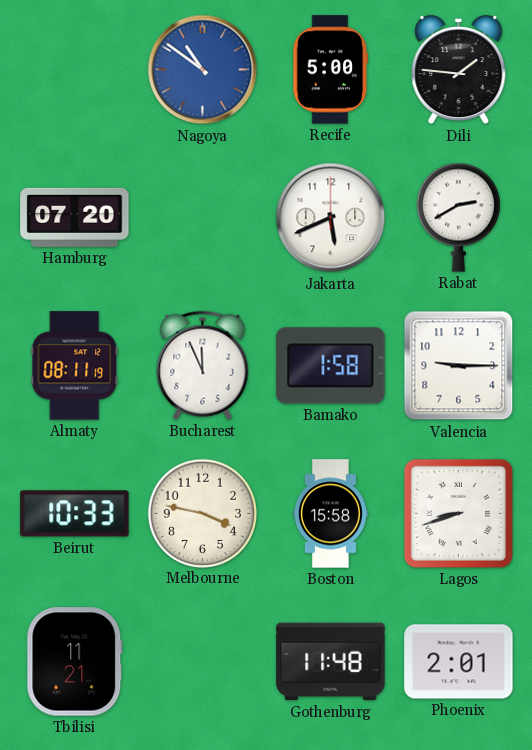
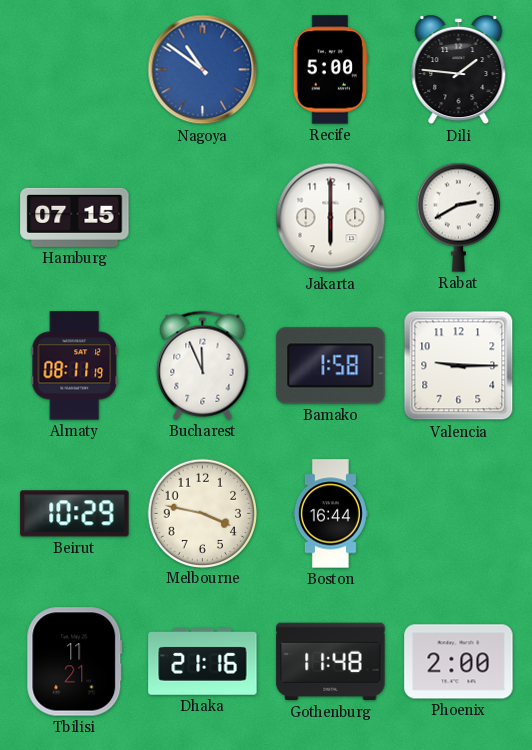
Hamburg: 07:20 -> 07:15 (75, 217)
Jakarta: 5:41 -> 6:00 (331, 218)
Beirut: 10:33 -> 10:29 (75, 514)
Boston: 15:58 -> 16:44 (330, 514)
Lagos: 8:42 -> none (458, 513)
Dhaka: none -> 21:16 (203, 662)
Phoenix: 2:01 -> 2:00 (459, 662)
